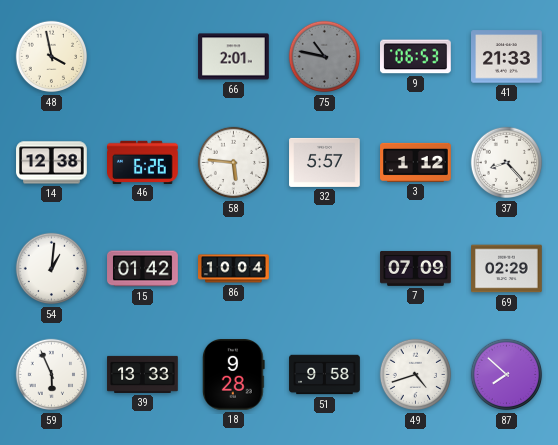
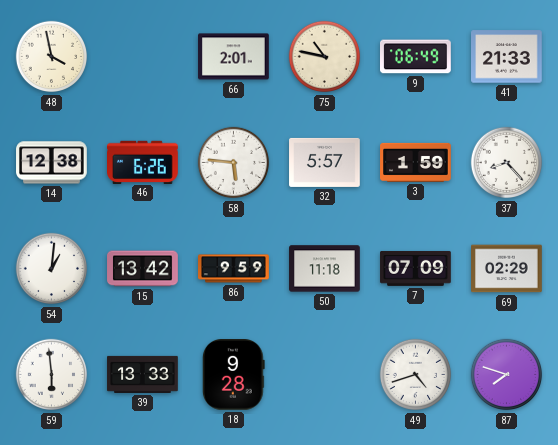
75 dial: grey -> cream (325, 57)
9: 06:53 -> 06:49 (416, 57)
3: 1:12 -> 1:59 (416, 162)
15: 01:42 -> 13:42 (143, 269)
86: 10:04 -> 9:59 (234, 269)
50: none -> 11:18 (325, 269)
59: 5:56 -> 5:59 (52, 375)
51: 9:58 -> none (325, 375)
87: 7:52 -> 7:48 (507, 375)
